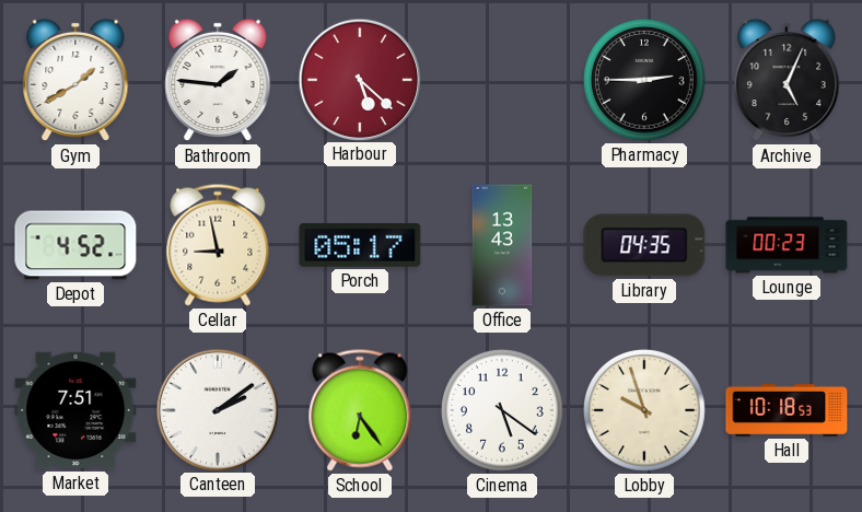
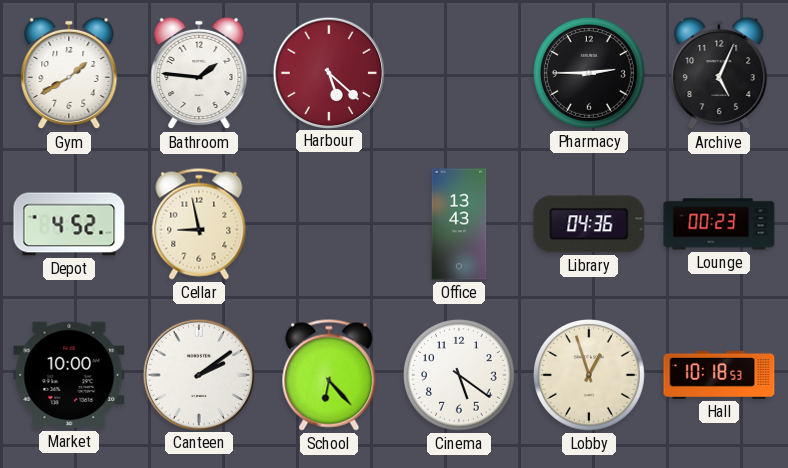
Porch: 05:17 -> none (360, 246)
Library: 04:35 -> 04:36 (589, 224)
Market: 7:51 -> 10:00 (69, 375)
School: 6:24 -> 6:23 (329, 375)
Lobby: 9:57 -> 12:57 (590, 376)
